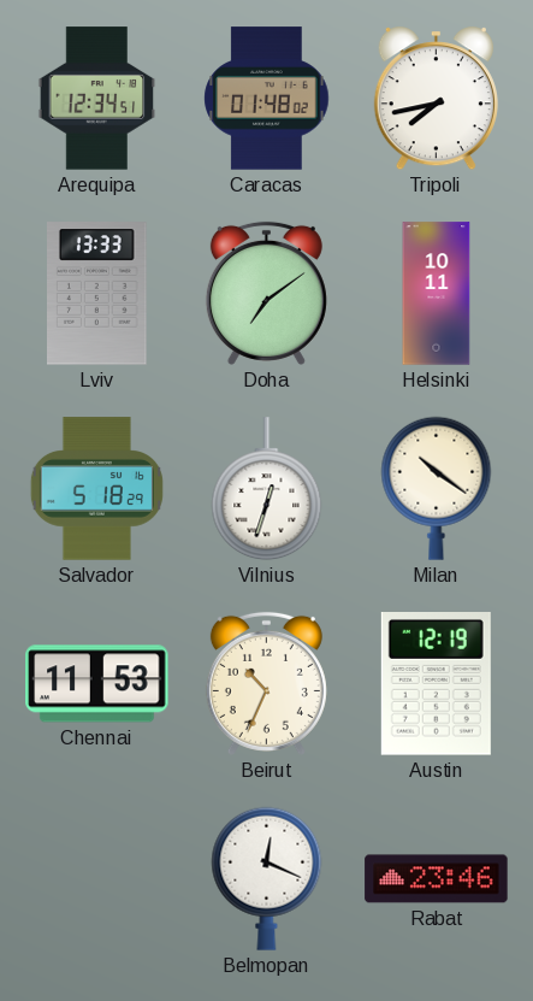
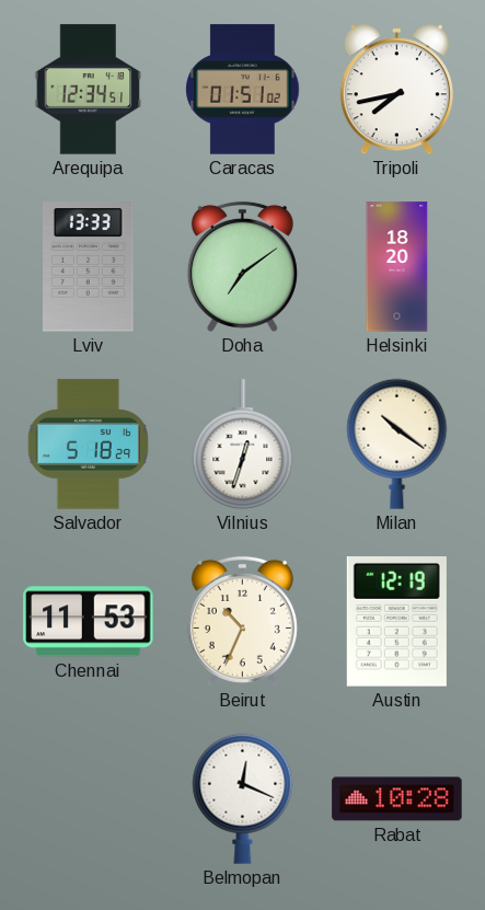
Caracas: 01:48 -> 01:51 (243, 90)
Helsinki: 10:11 -> 18:20 (397, 267)
Rabat: 23:46 -> 10:28 (397, 799)
